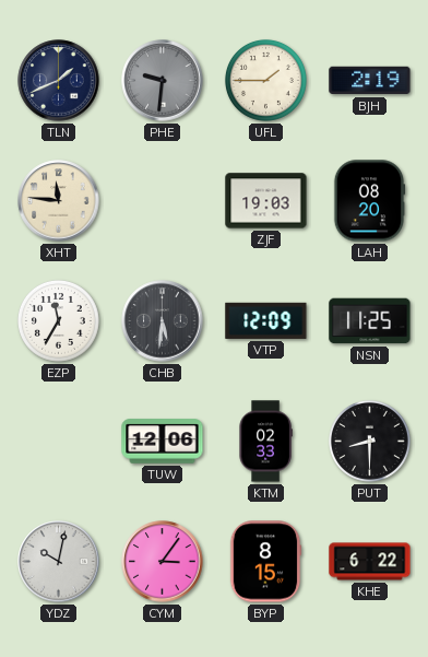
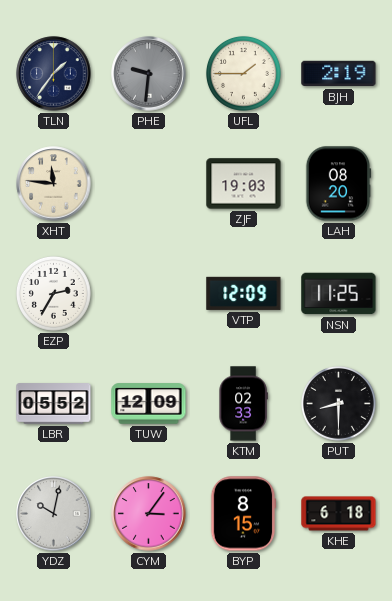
TLN: 1:41 -> 1:36 (54, 74)
EZP: 11:35 -> 2:35 (53, 293)
CHB: 5:31 -> none (163, 321)
LBR: none -> 05:52 (54, 404)
TUW: 12:06 -> 12:09 (149, 404)
KHE: 6:22 -> 6:18 (339, 514)
